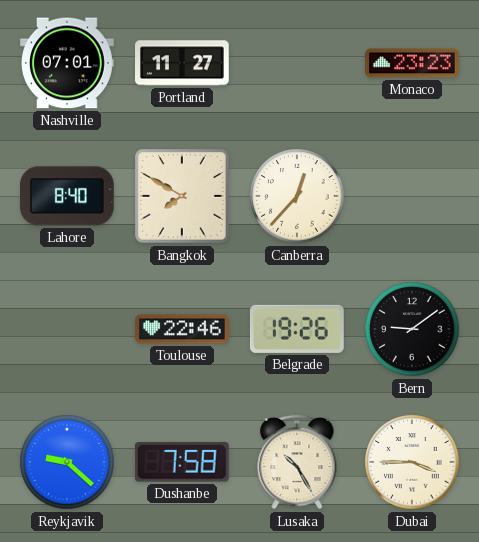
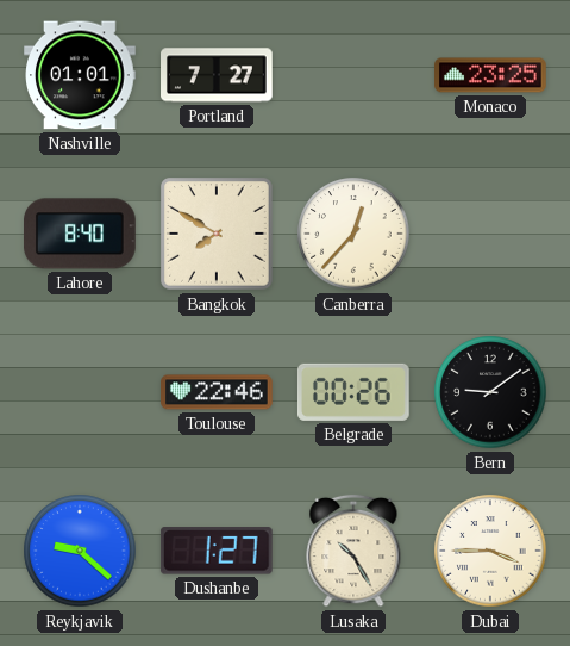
Nashville: 07:01 -> 01:01 (80, 75)
Portland: 11:27 -> 7:27 (218, 75)
Monaco: 23:23 -> 23:25 (490, 75)
Belgrade: 19:26 -> 00:26 (353, 392)
Dushanbe: 7:58 -> 1:27 (217, 551)
